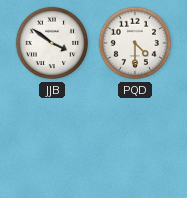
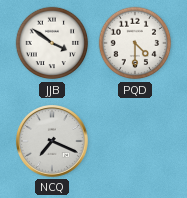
NCQ: none -> 7:19 (53, 142)
